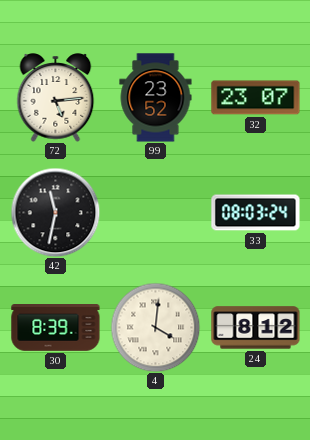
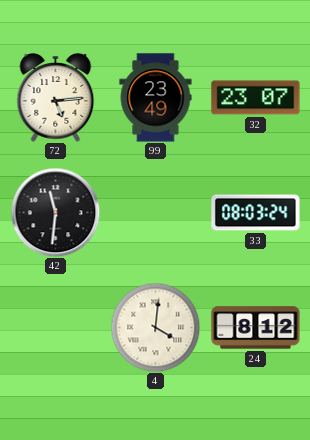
99: 23:52 -> 23:49 (156, 98)
42: 11:32 -> 11:31 (55, 212)
30: 8:39 -> none (56, 328)
